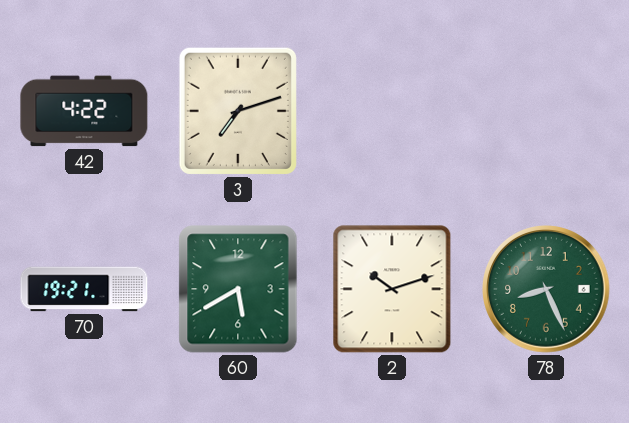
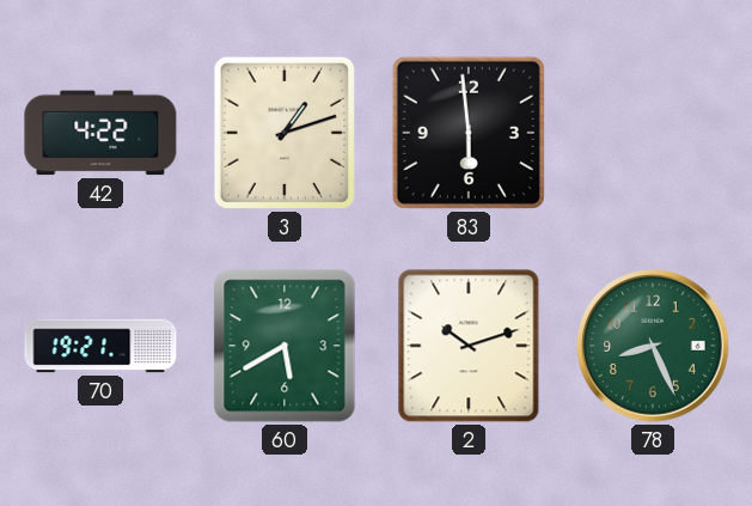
3: 7:12 -> 1:12 (285, 133)
83: none -> 5:59 (469, 133)
